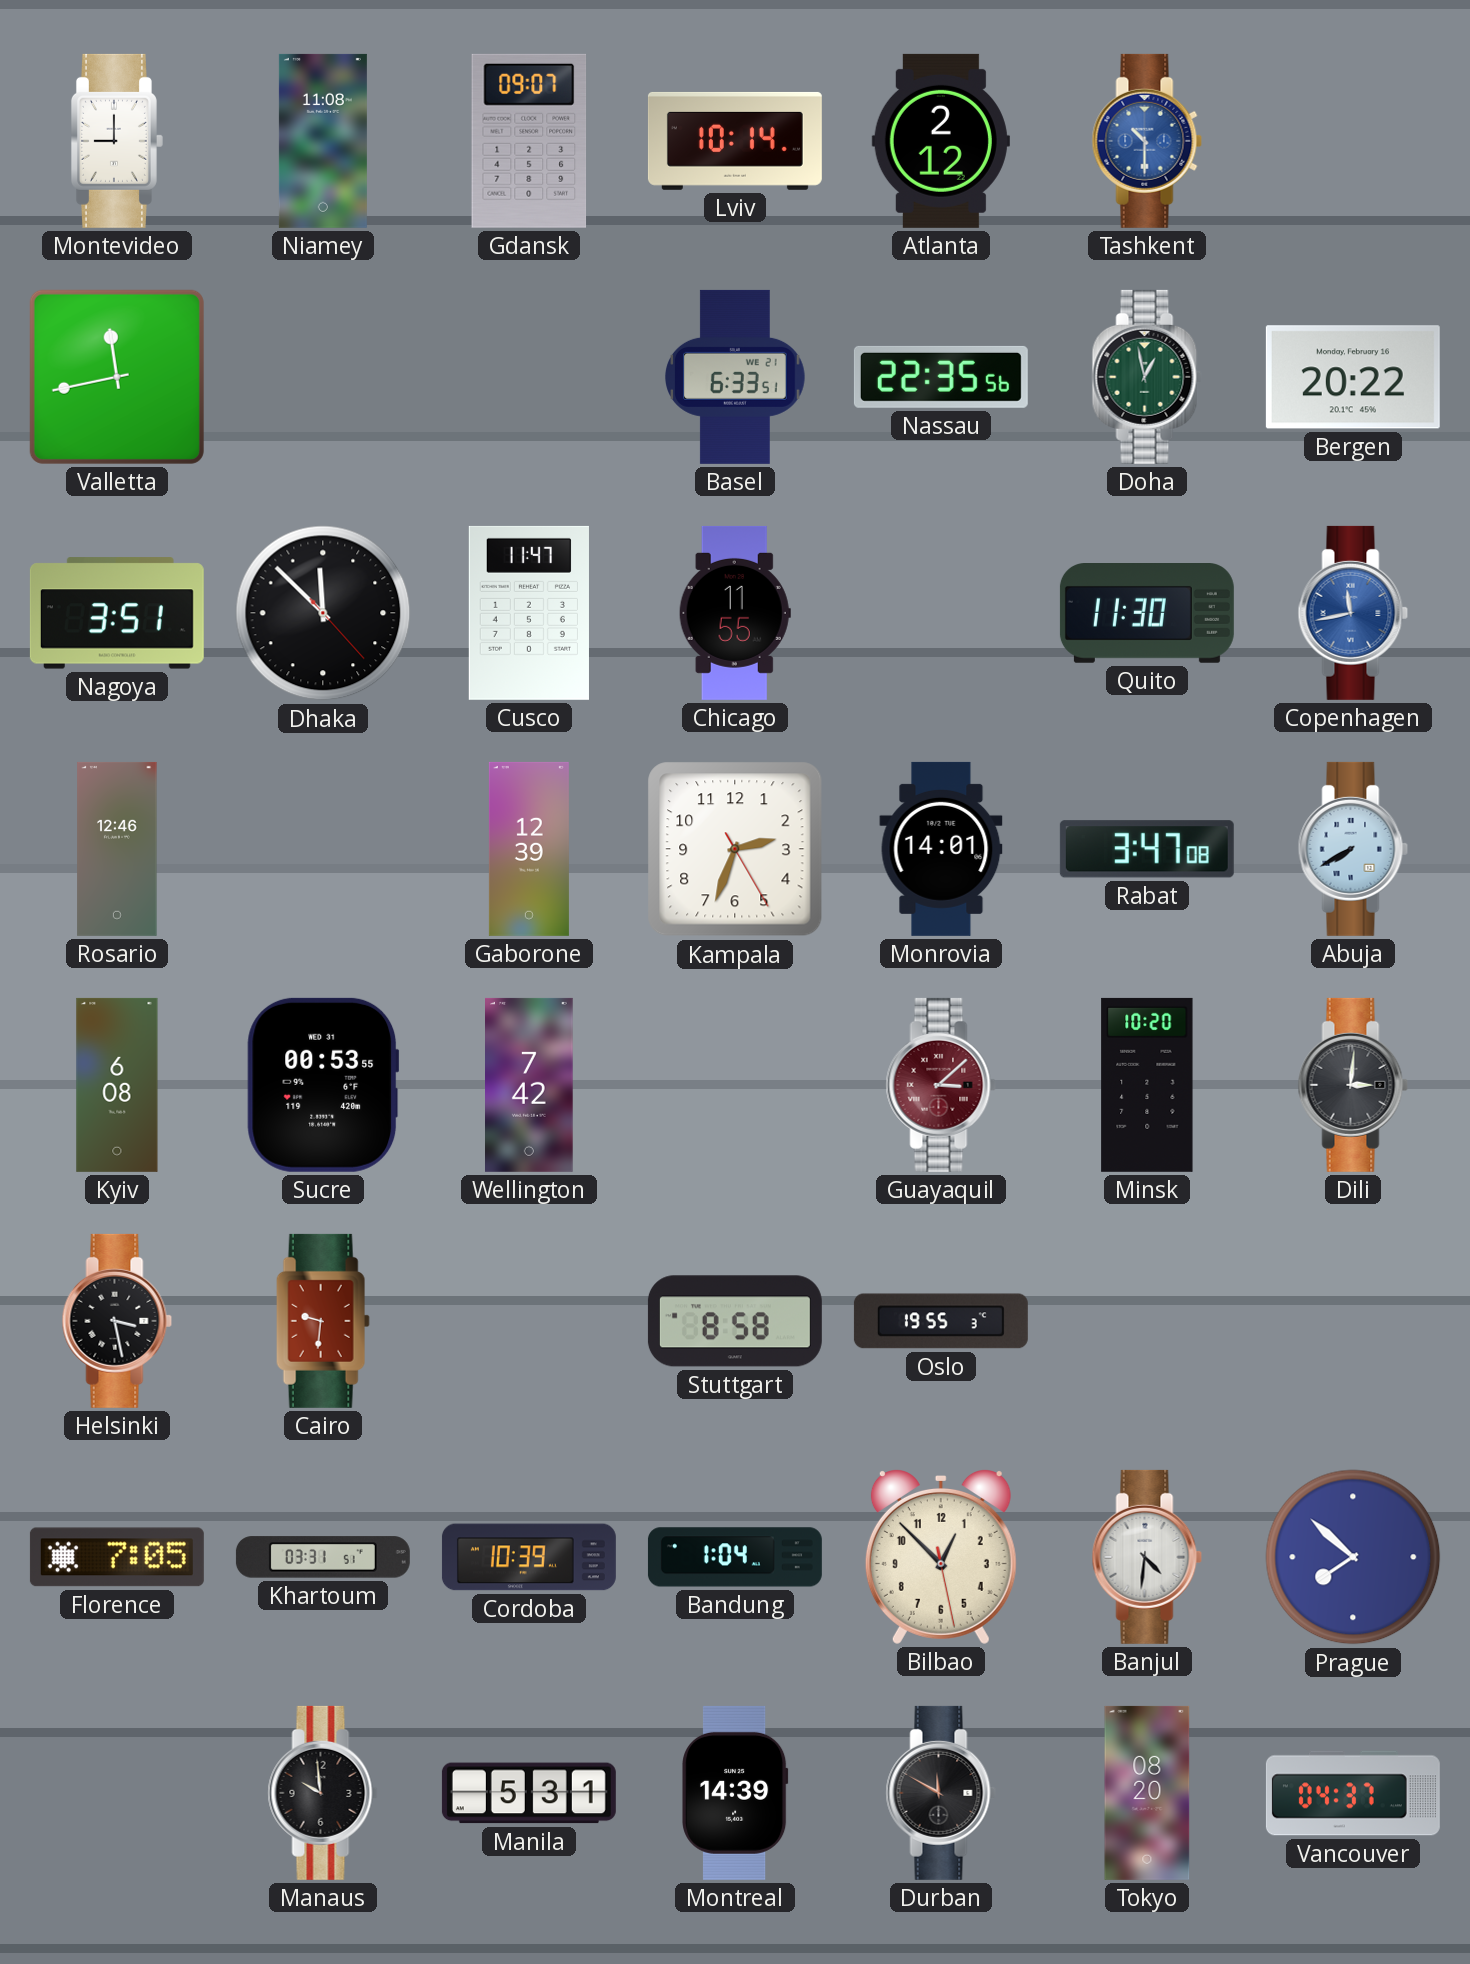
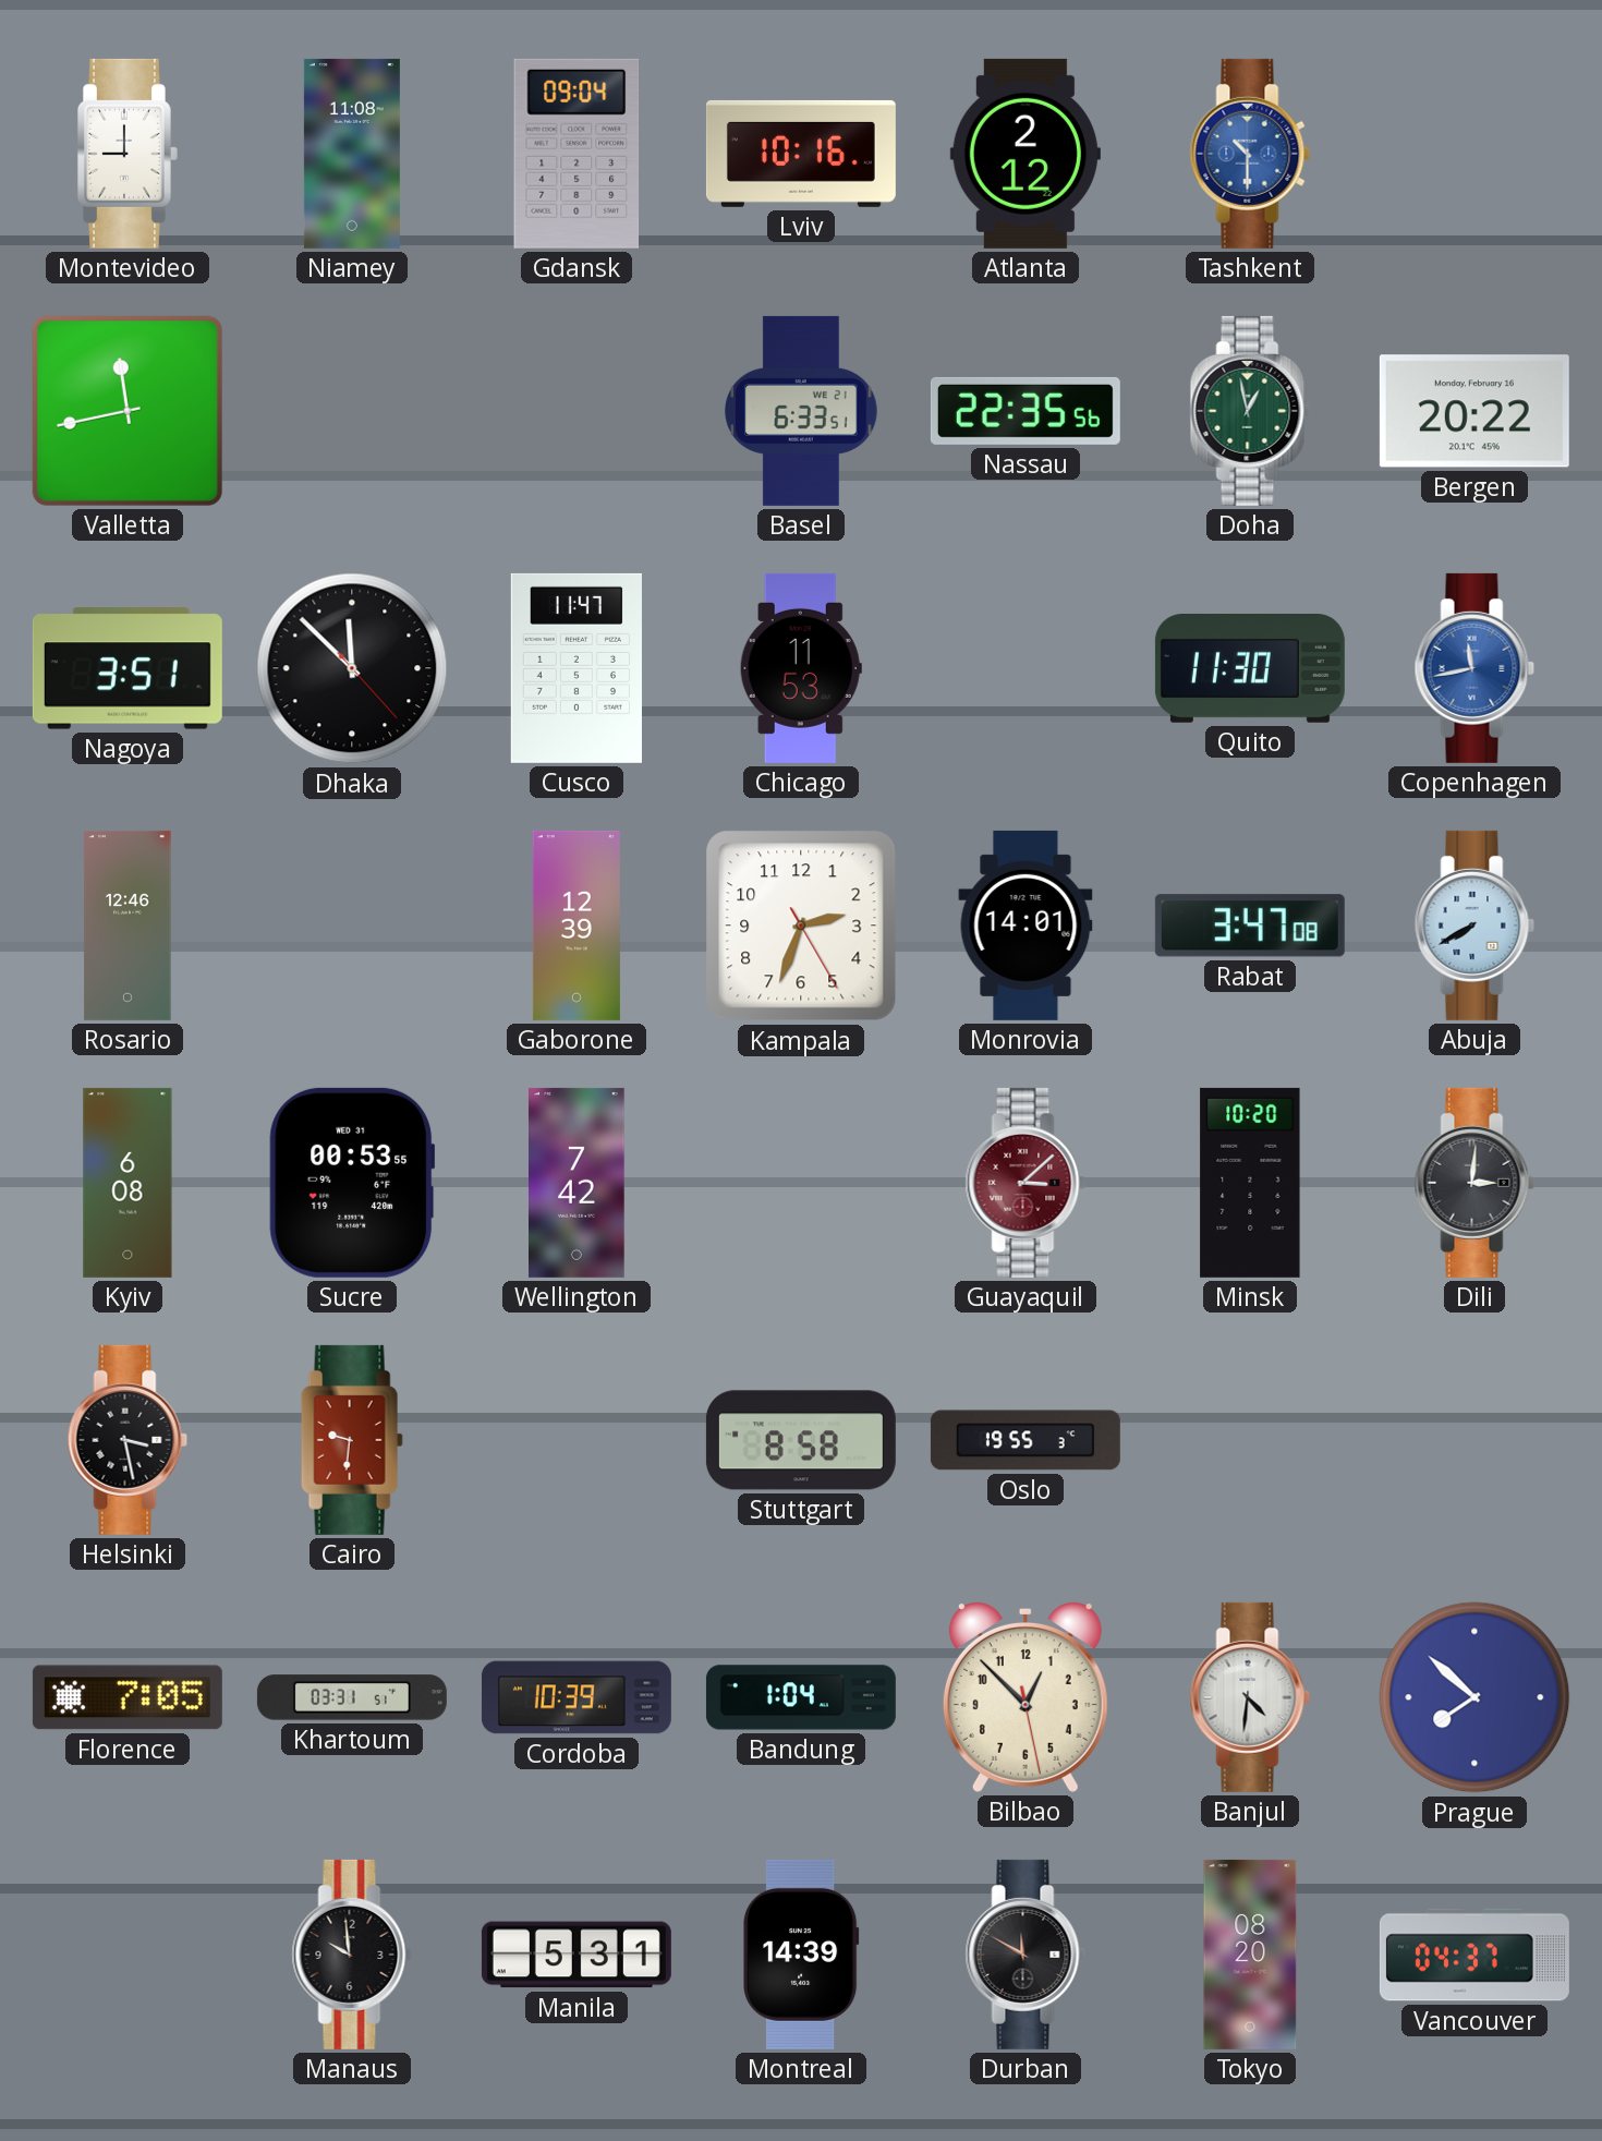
Gdansk: 09:07 -> 09:04 (577, 154)
Lviv: 10:14 -> 10:16 (801, 154)
Chicago: 11:55 -> 11:53 (801, 668)
